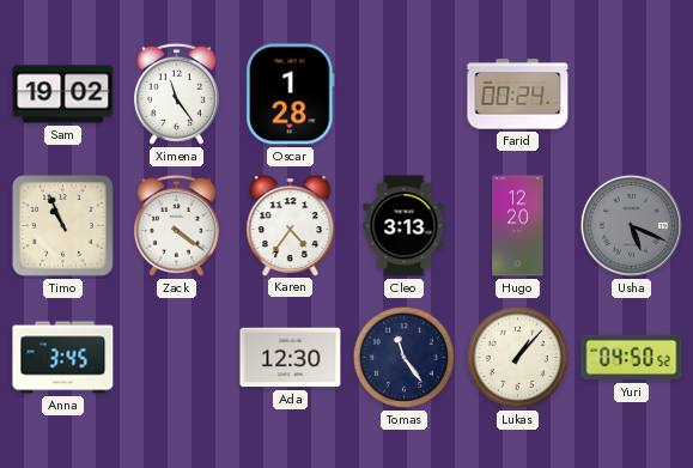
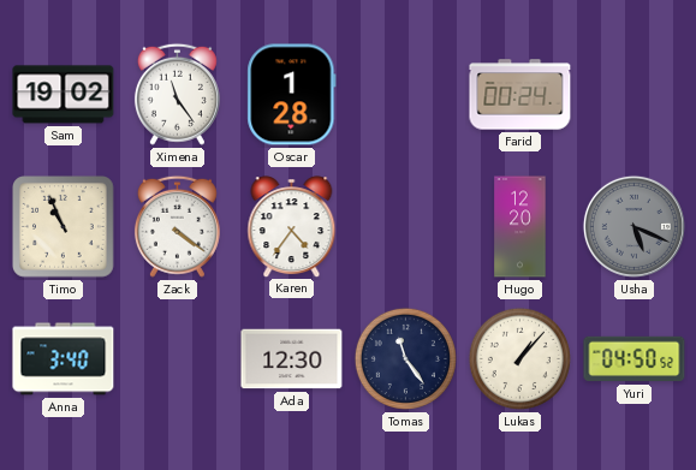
Cleo: 3:13 -> none (405, 226)
Anna: 3:45 -> 3:40 (64, 359)
